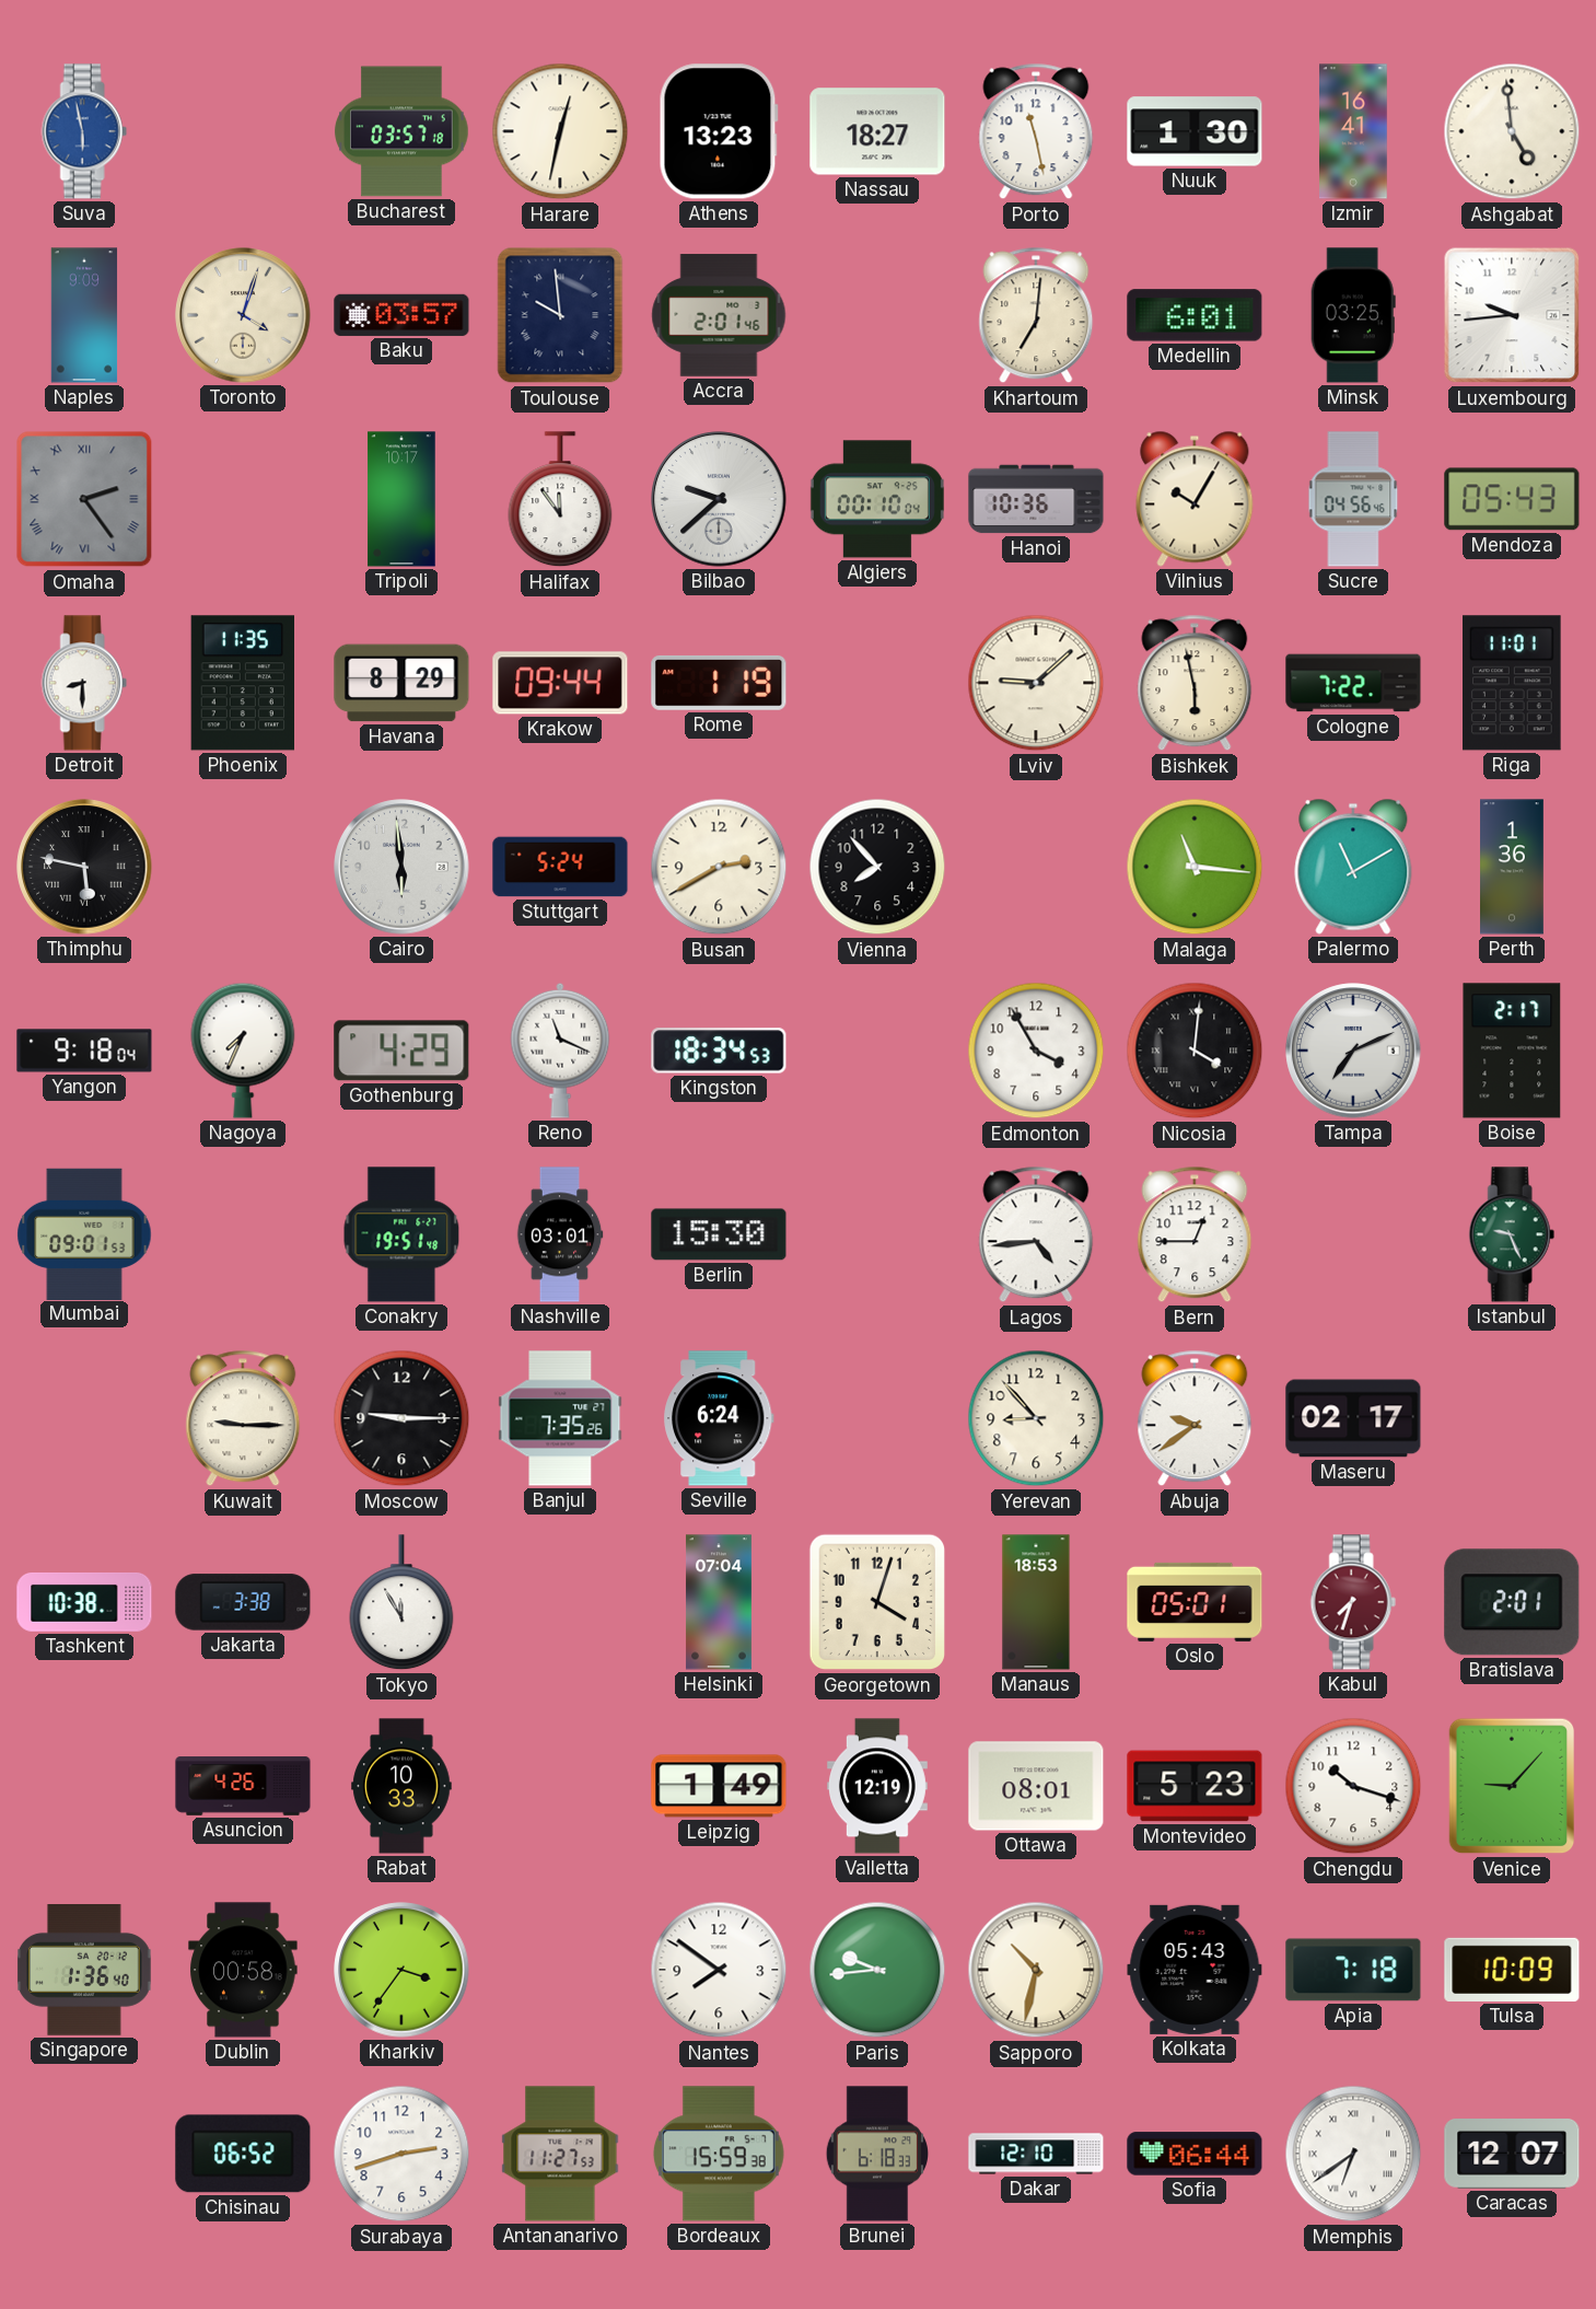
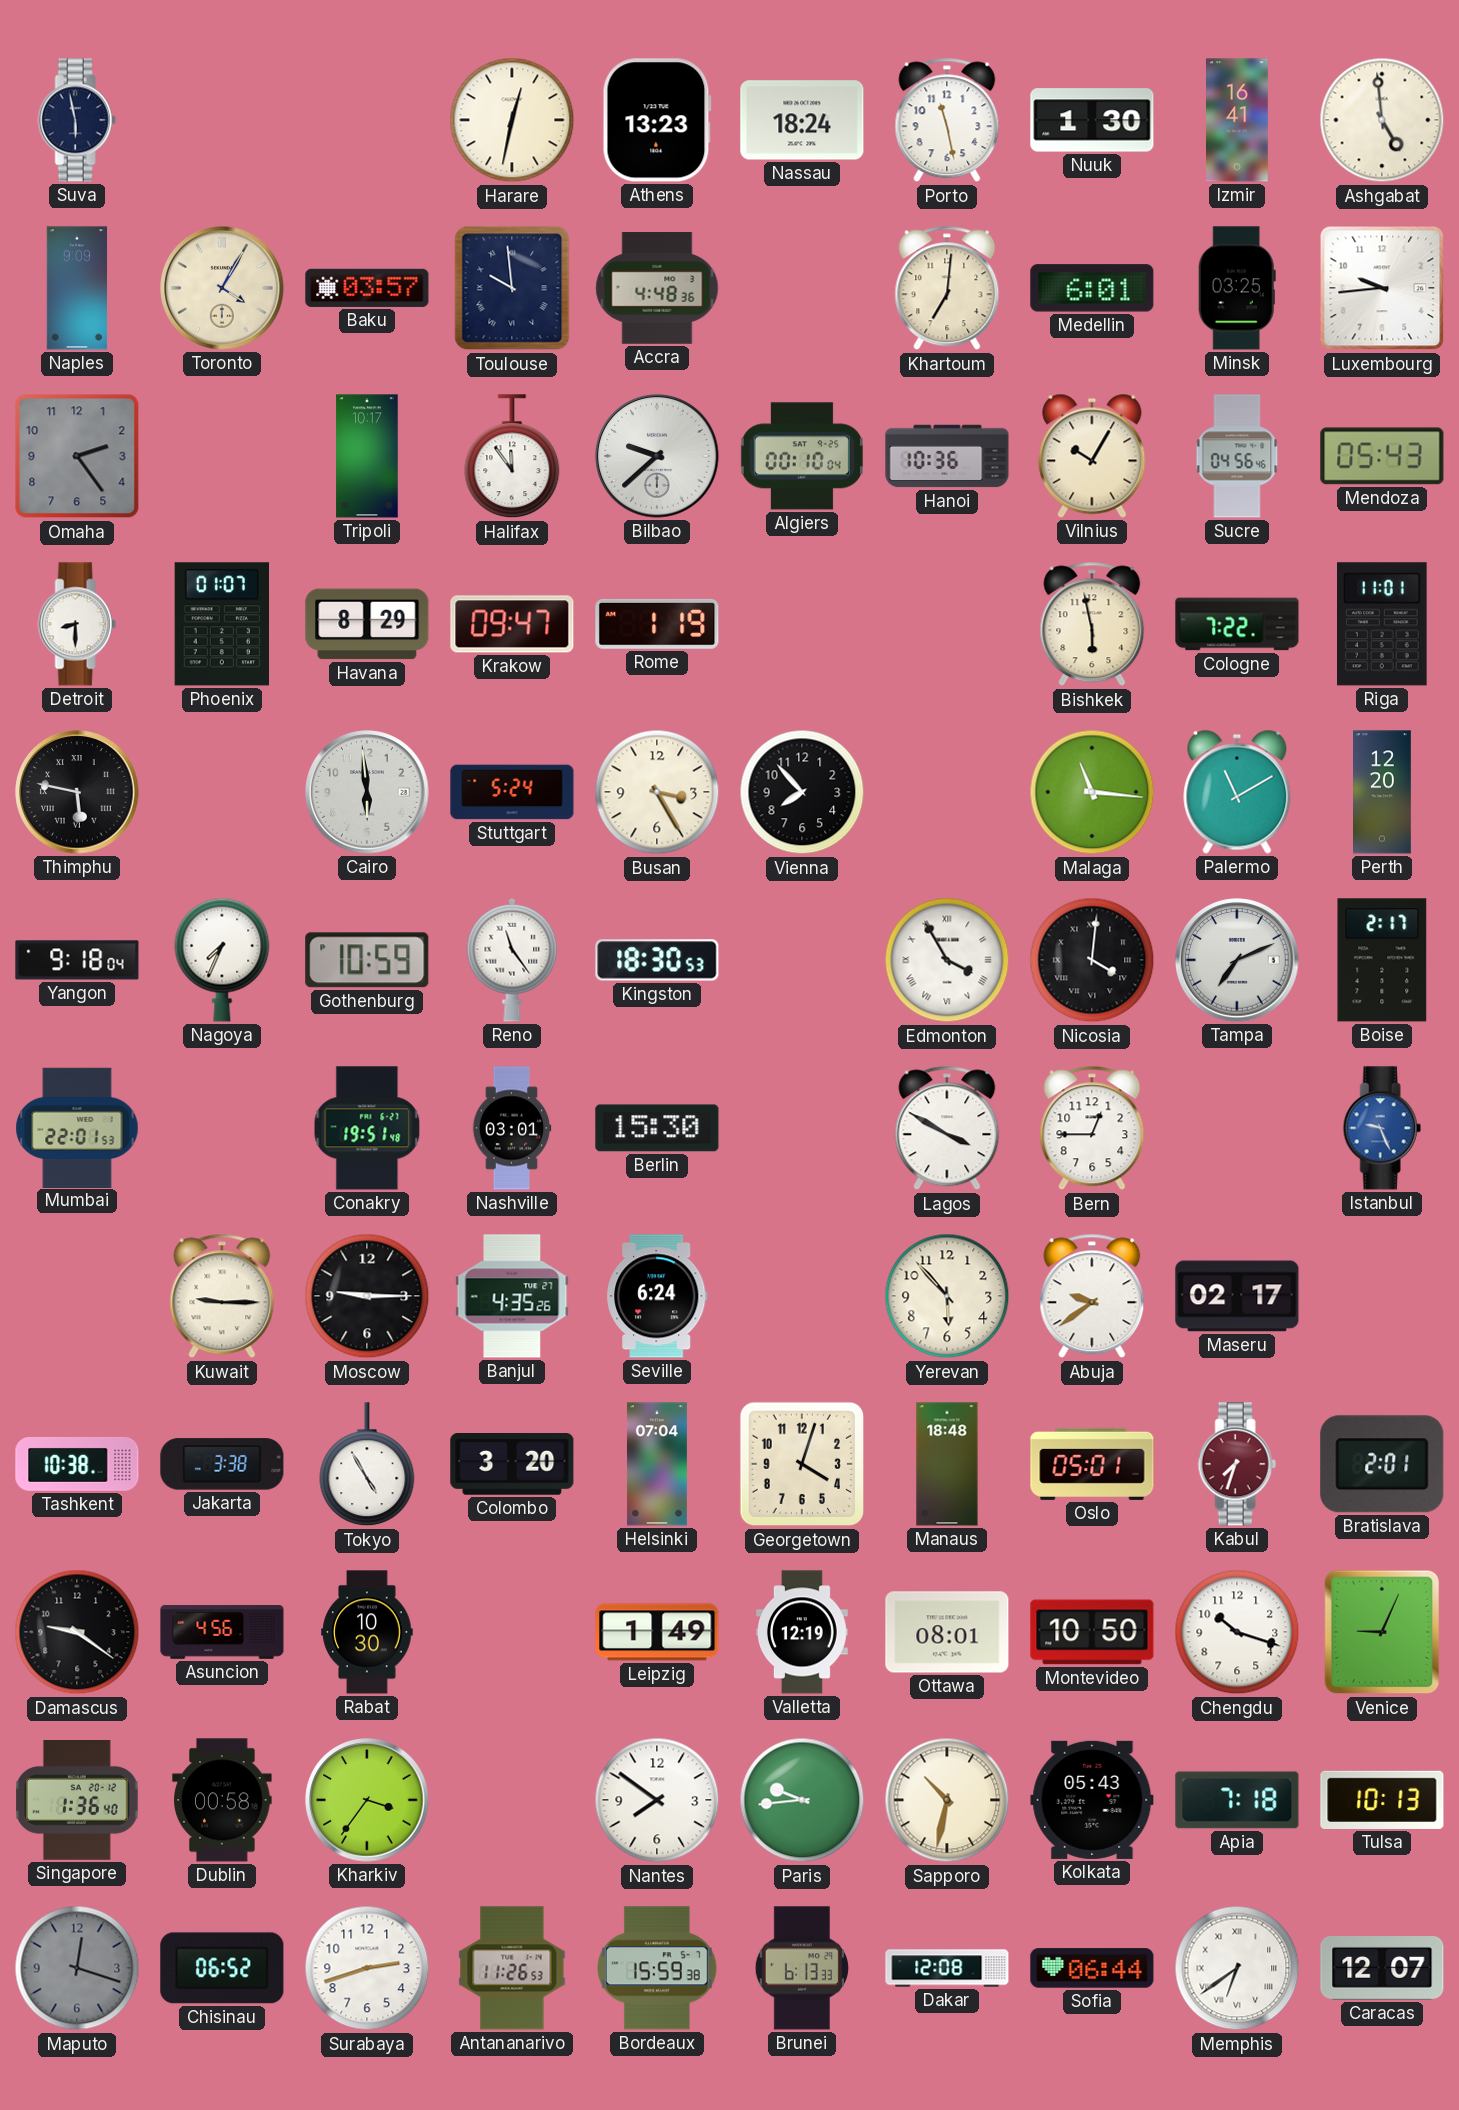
Suva dial: blue -> navy (77, 120)
Bucharest: 03:57 -> none (401, 131)
Nassau: 18:27 -> 18:24 (802, 120)
Toronto: 4:03 -> 4:05 (222, 288)
Accra: 2:01 -> 4:48 (657, 288)
Omaha numerals: Roman -> Arabic (77, 456)
Phoenix: 11:35 -> 01:07 (221, 624)
Krakow: 09:44 -> 09:47 (512, 624)
Lviv: 9:08 -> none (1036, 683)
Busan: 2:40 -> 3:25 (657, 792)
Perth: 1:36 -> 12:20 (1383, 792)
Gothenburg: 4:29 -> 10:59 (367, 960)
Reno: 11:19 -> 11:24 (512, 960)
Kingston: 18:34 -> 18:30 (657, 960)
Edmonton numerals: Arabic -> Roman (947, 960)
Mumbai: 09:01 -> 22:01 (77, 1127)
Lagos: 4:44 -> 3:50 (947, 1128)
Istanbul dial: green -> blue (1382, 1128)
Banjul: 7:35 -> 4:35 (512, 1296)
Yerevan: 8:53 -> 5:53 (947, 1296)
Tokyo: 11:55 -> 4:55 (367, 1465)
Colombo: none -> 3:20 (512, 1465)
Manaus: 18:53 -> 18:48 (947, 1464)
Damascus: none -> 9:21 (77, 1632)
Asuncion: 4:26 -> 4:56 (222, 1632)
Rabat: 10:33 -> 10:30 (367, 1632)
Montevideo: 5:23 -> 10:50 (1092, 1632)
Venice: 9:07 -> 9:04 (1382, 1632)
Tulsa: 10:09 -> 10:13 (1382, 1800)
Maputo: none -> 12:18 (77, 1968)
Antananarivo: 11:27 -> 11:26 (512, 1968)
Brunei: 6:18 -> 6:13 (801, 1968)
Dakar: 12:10 -> 12:08 (947, 1968)
